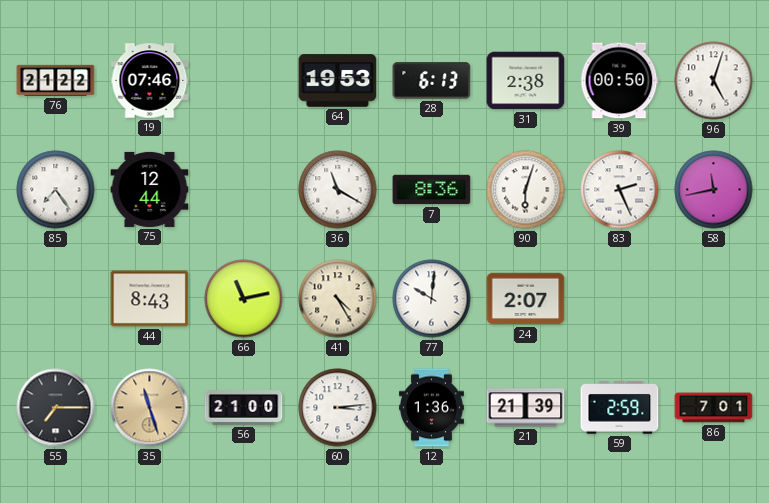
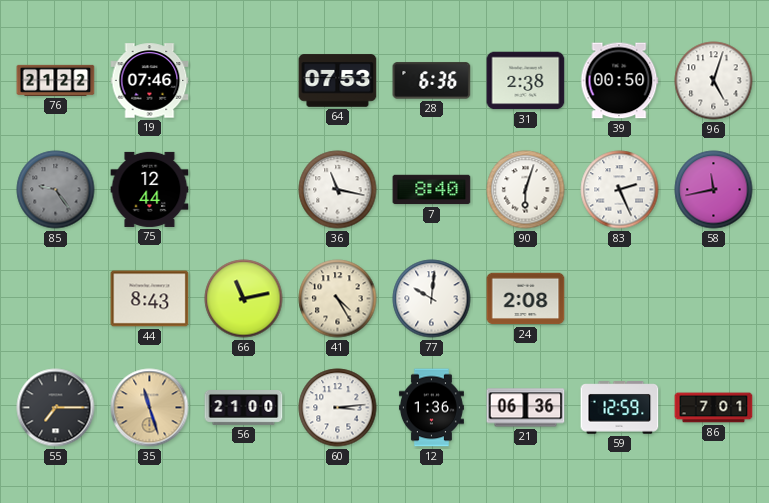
64: 19:53 -> 07:53 (338, 81)
28: 6:13 -> 6:36 (432, 81)
85: 7:24 -> 9:24 (56, 190)
85 dial: white -> grey (56, 190)
36: 11:20 -> 11:17 (338, 190)
7: 8:36 -> 8:40 (432, 190)
24: 2:07 -> 2:08 (526, 299)
21: 21:39 -> 06:36 (526, 408)
59: 2:59 -> 12:59 (620, 408)
